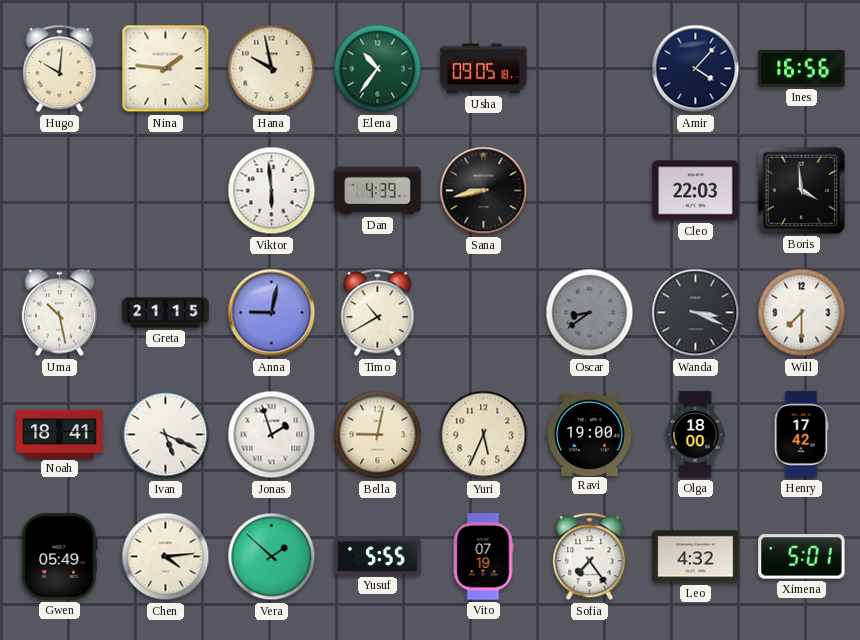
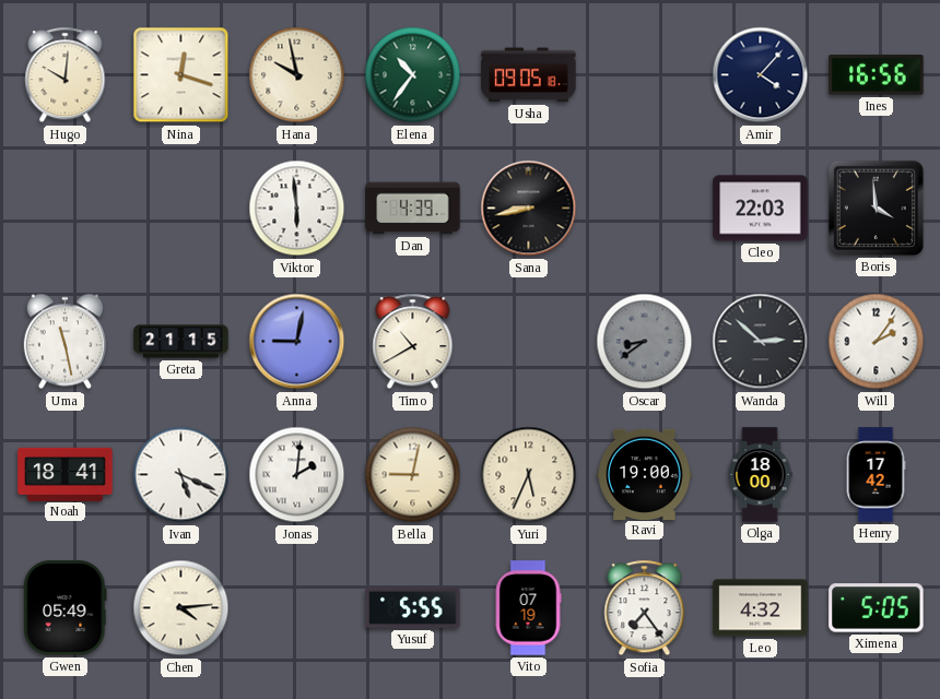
Nina: 1:46 -> 12:18 (181, 75)
Uma: 10:28 -> 11:28 (64, 342)
Wanda: 3:19 -> 2:52 (761, 342)
Will: 7:30 -> 2:06 (877, 342)
Jonas: 1:57 -> 2:01 (297, 475)
Vera: 1:52 -> none (272, 557)
Ximena: 5:01 -> 5:05 (877, 608)
